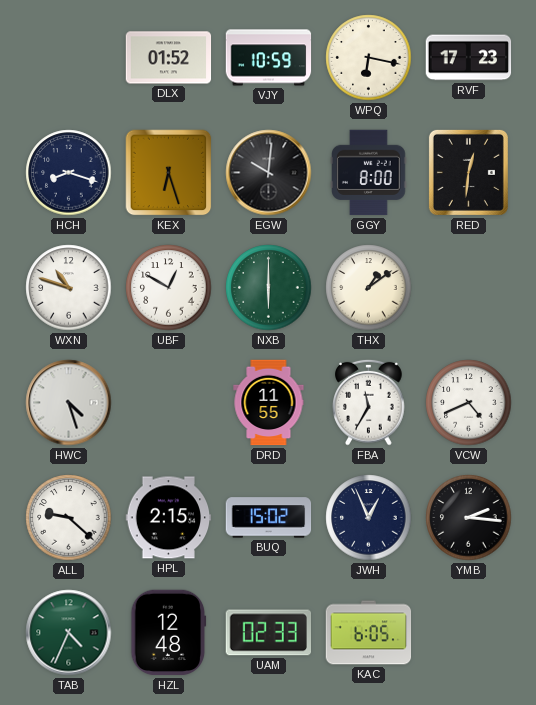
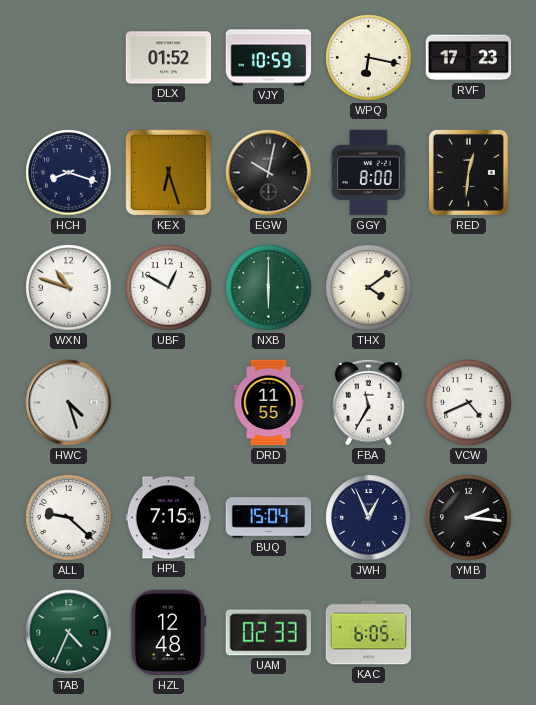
EGW: 10:01 -> 10:02 (269, 173)
THX: 1:09 -> 4:09 (369, 288)
HPL: 2:15 -> 7:15 (169, 518)
BUQ: 15:02 -> 15:04 (269, 518)
